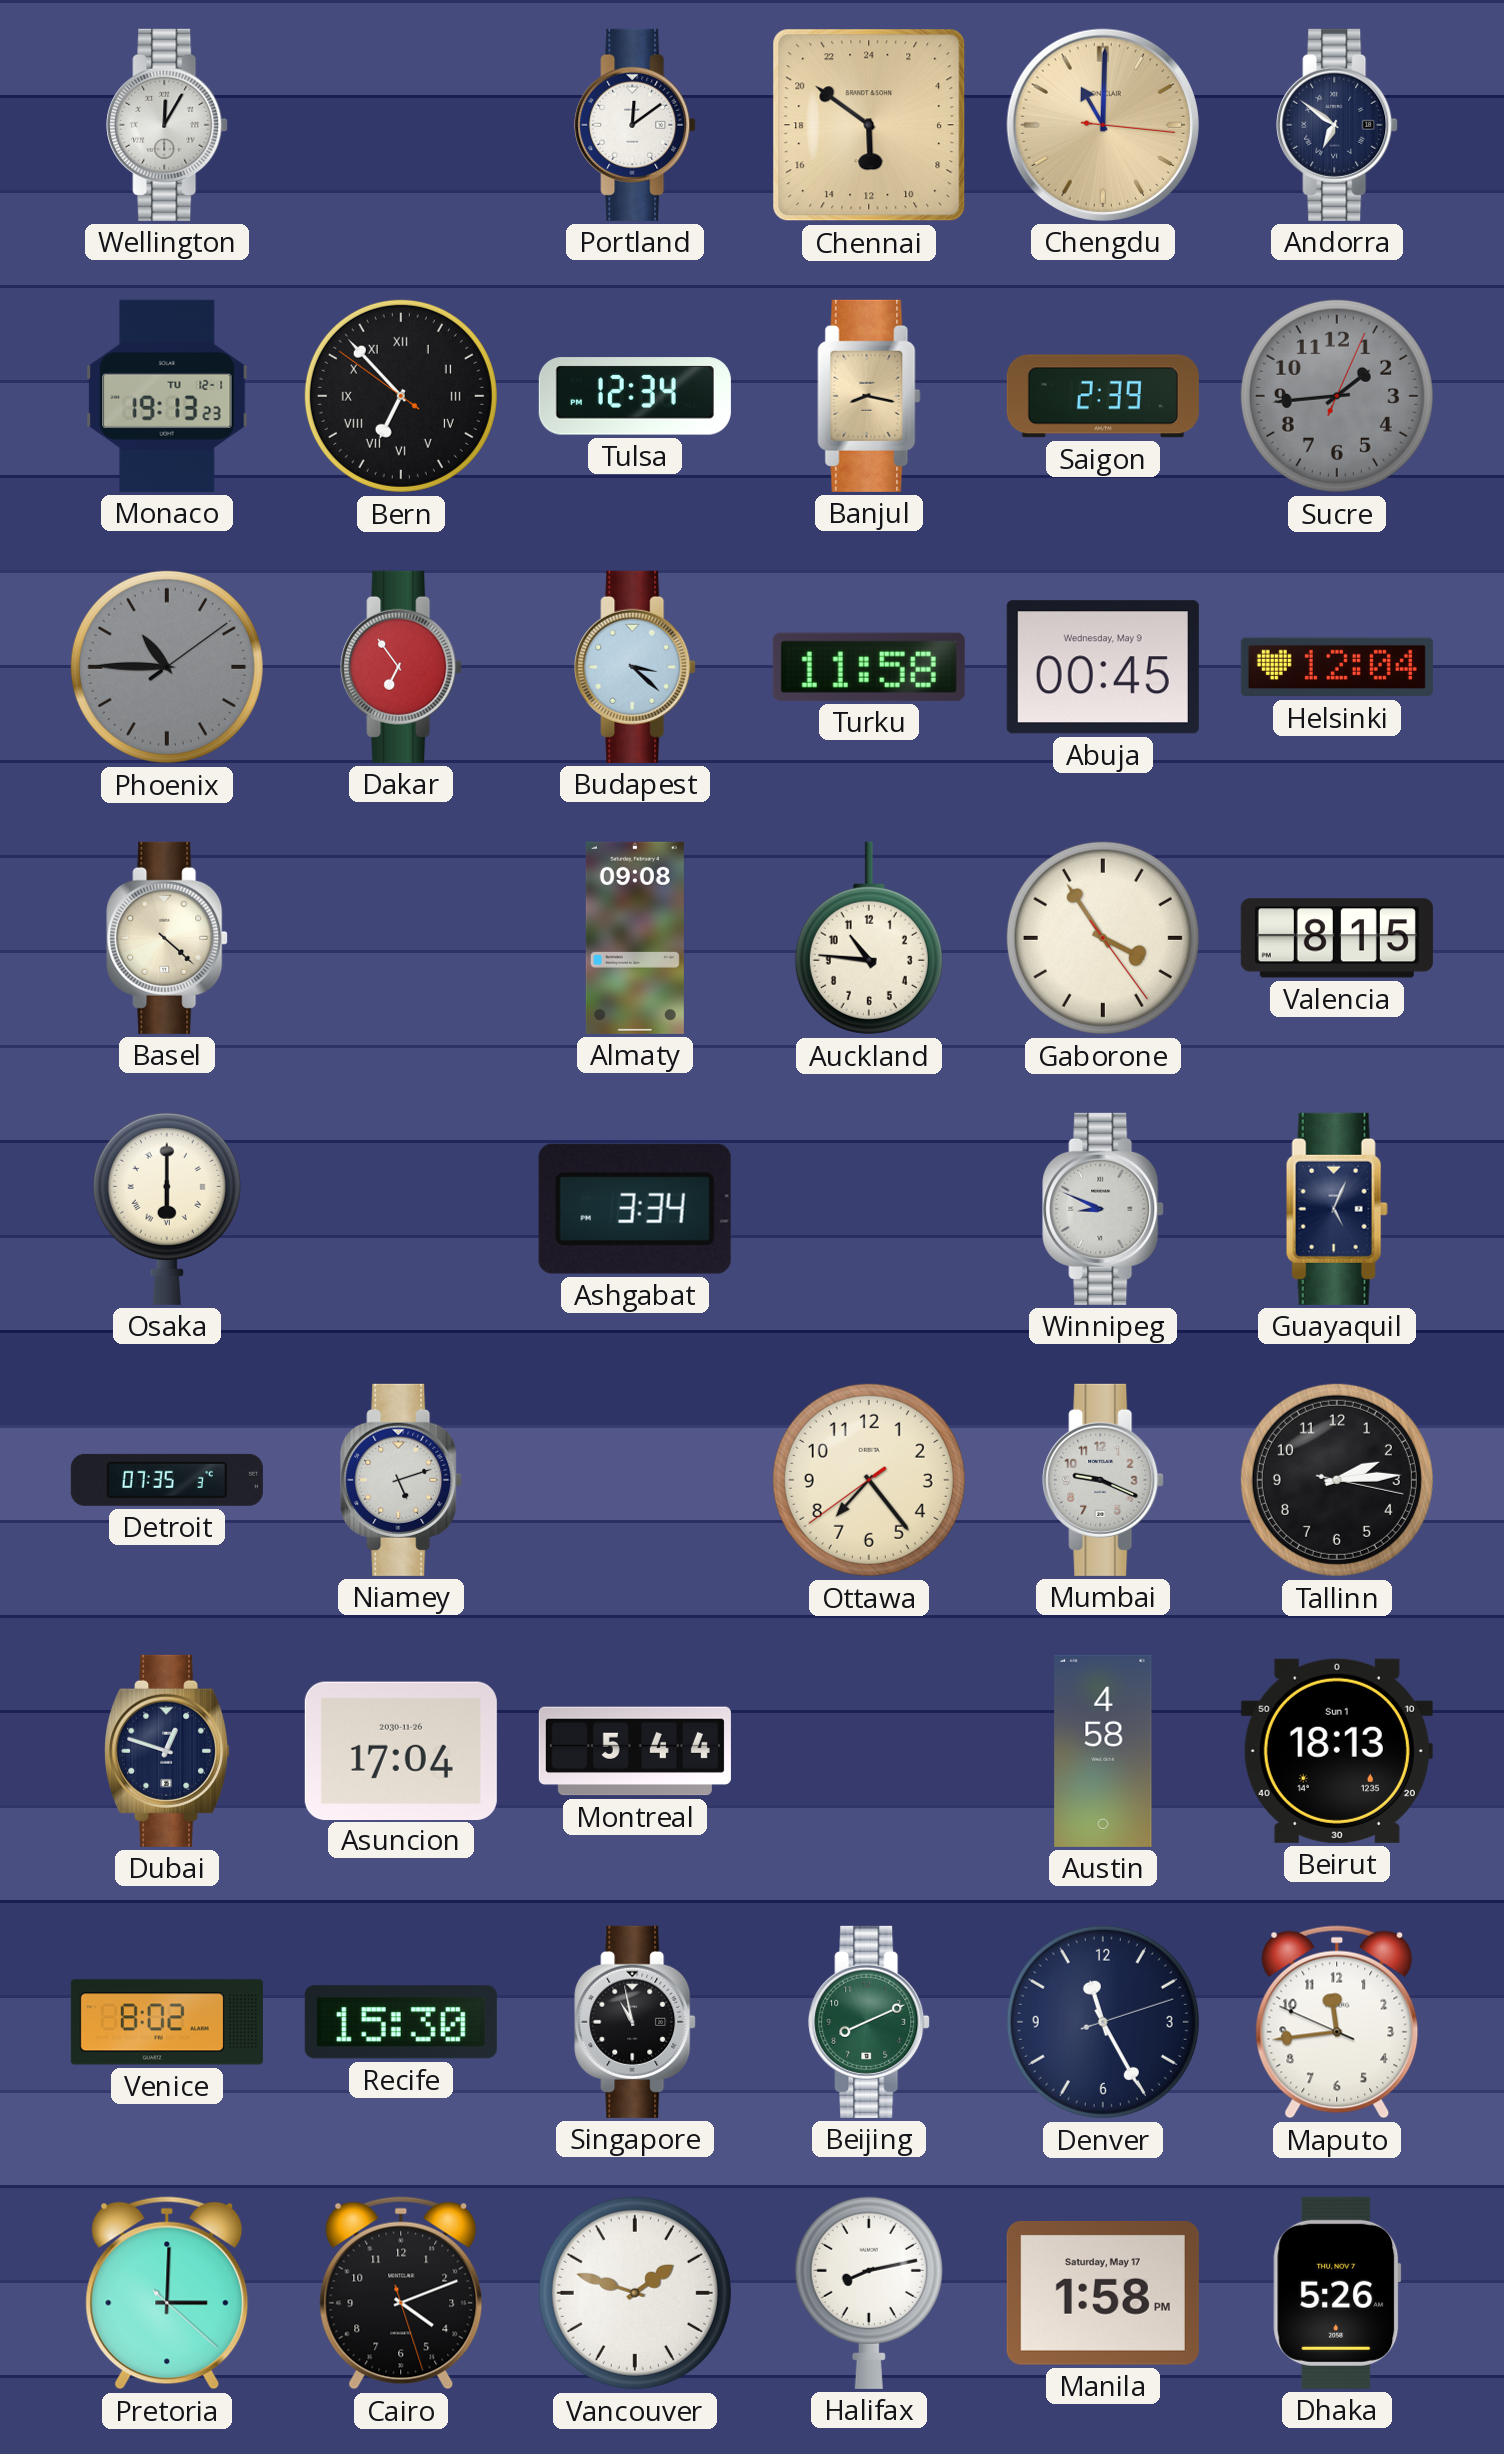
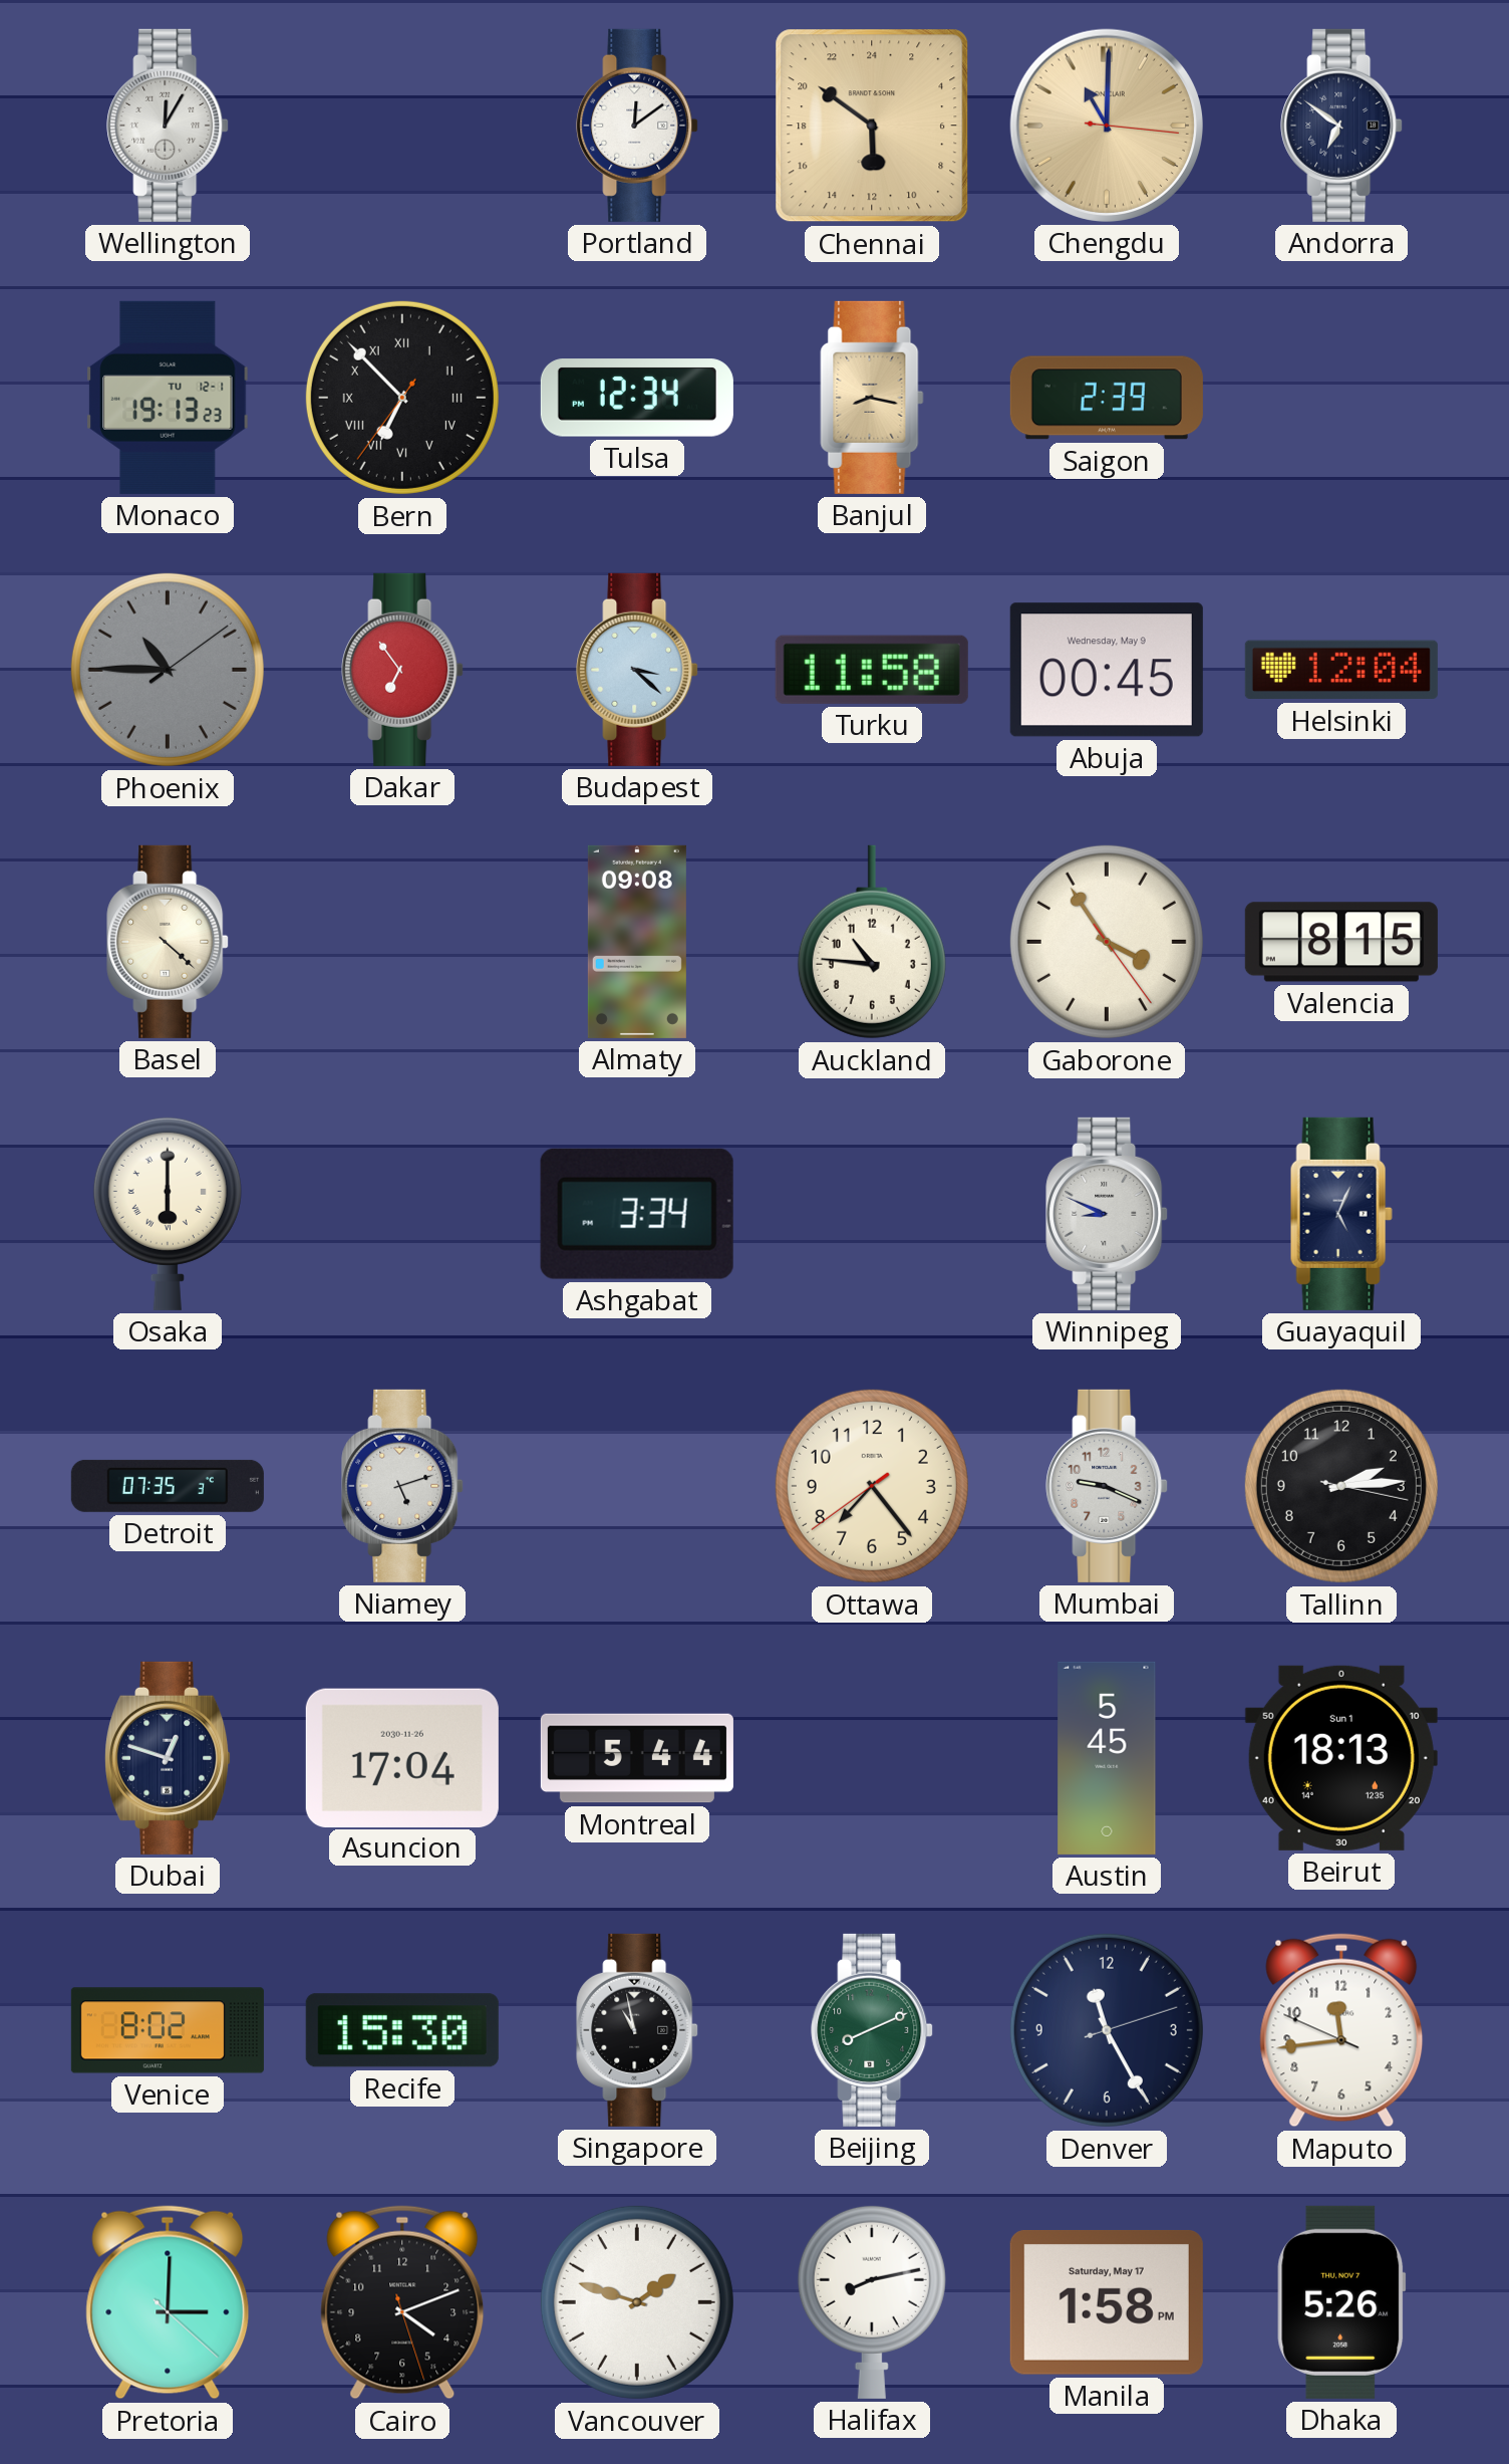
Bern: 6:52:51 -> 6:52:36 (402, 398)
Sucre: 1:44 -> none (1337, 396)
Austin: 4:58 -> 5:45 (1107, 1758)
